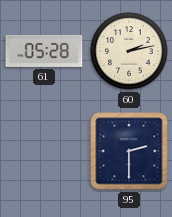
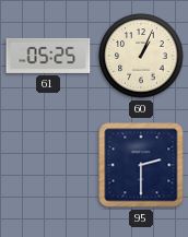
61: 05:28 -> 05:25 (48, 56)
60: 2:13 -> 1:04 (141, 56)
